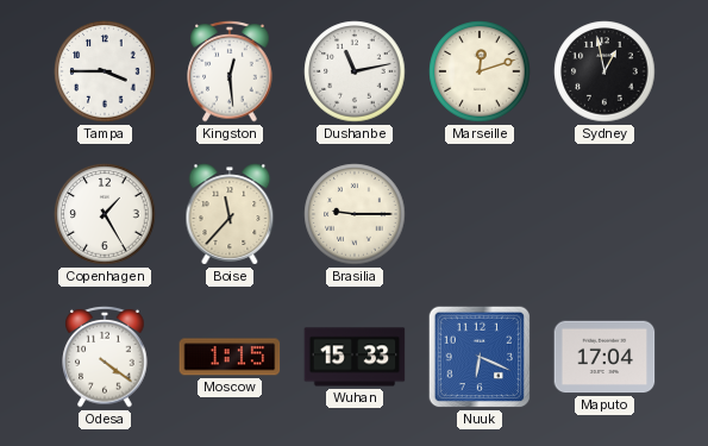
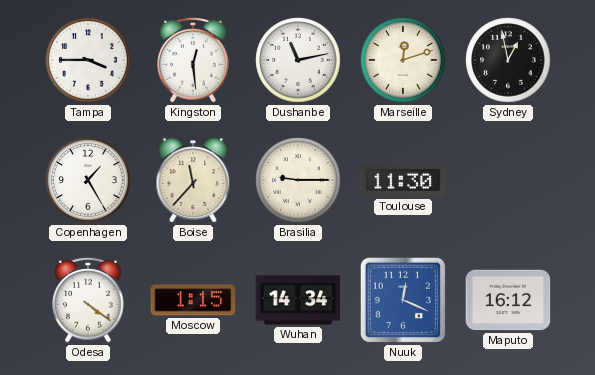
Toulouse: none -> 11:30 (403, 180)
Wuhan: 15:33 -> 14:34 (298, 300)
Nuuk: 6:19 -> 12:19 (403, 300)
Maputo: 17:04 -> 16:12 (508, 300)
